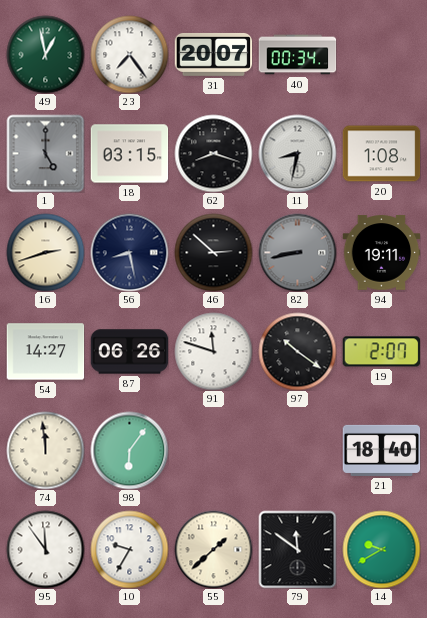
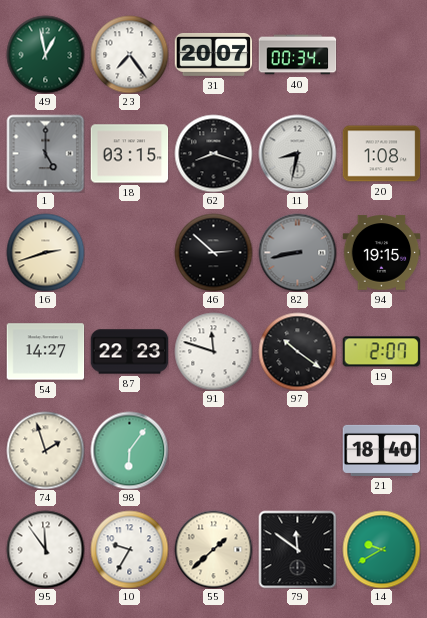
56: 8:28 -> none (129, 252)
94: 19:11 -> 19:15 (381, 253)
87: 06:26 -> 22:23 (129, 352)
74: 11:59 -> 1:57 (45, 450)
